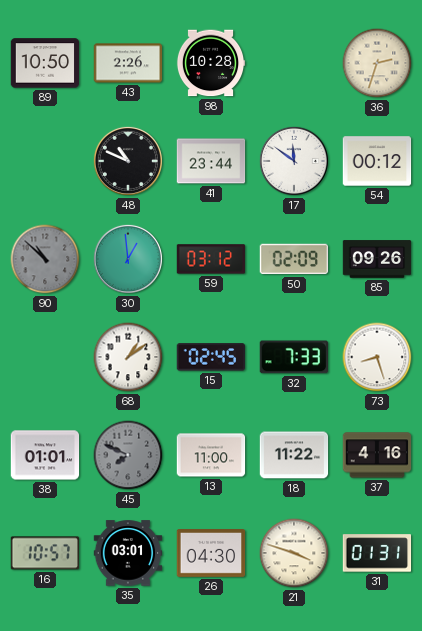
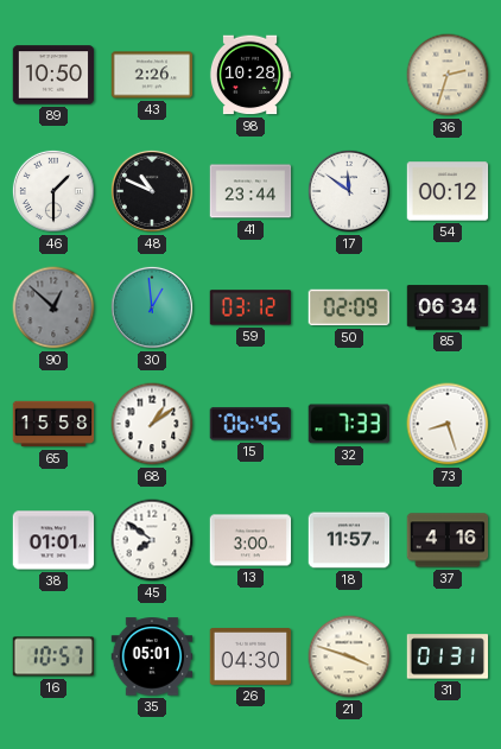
46: none -> 1:30 (53, 191)
90: 10:52 -> 12:52 (53, 307)
85: 09:26 -> 06:34 (448, 307)
65: none -> 15:58 (53, 424)
15: 02:45 -> 06:45 (249, 424)
45: 7:49 -> 7:51 (152, 540)
45 dial: grey -> white (152, 540)
13: 11:00 -> 3:00 (251, 540)
18: 11:22 -> 11:57 (349, 540)
35: 03:01 -> 05:01 (152, 656)
